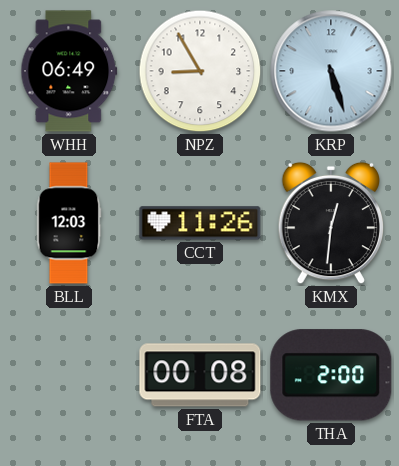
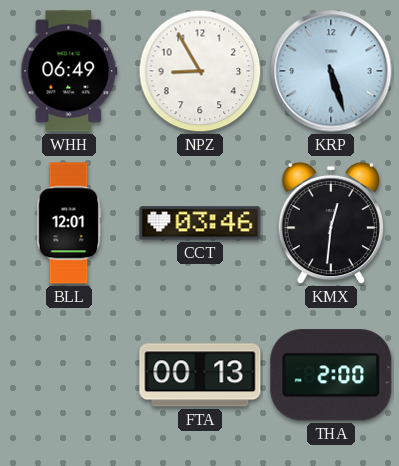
BLL: 12:03 -> 12:01 (69, 223)
CCT: 11:26 -> 03:46 (200, 223)
FTA: 00:08 -> 00:13 (200, 375)
